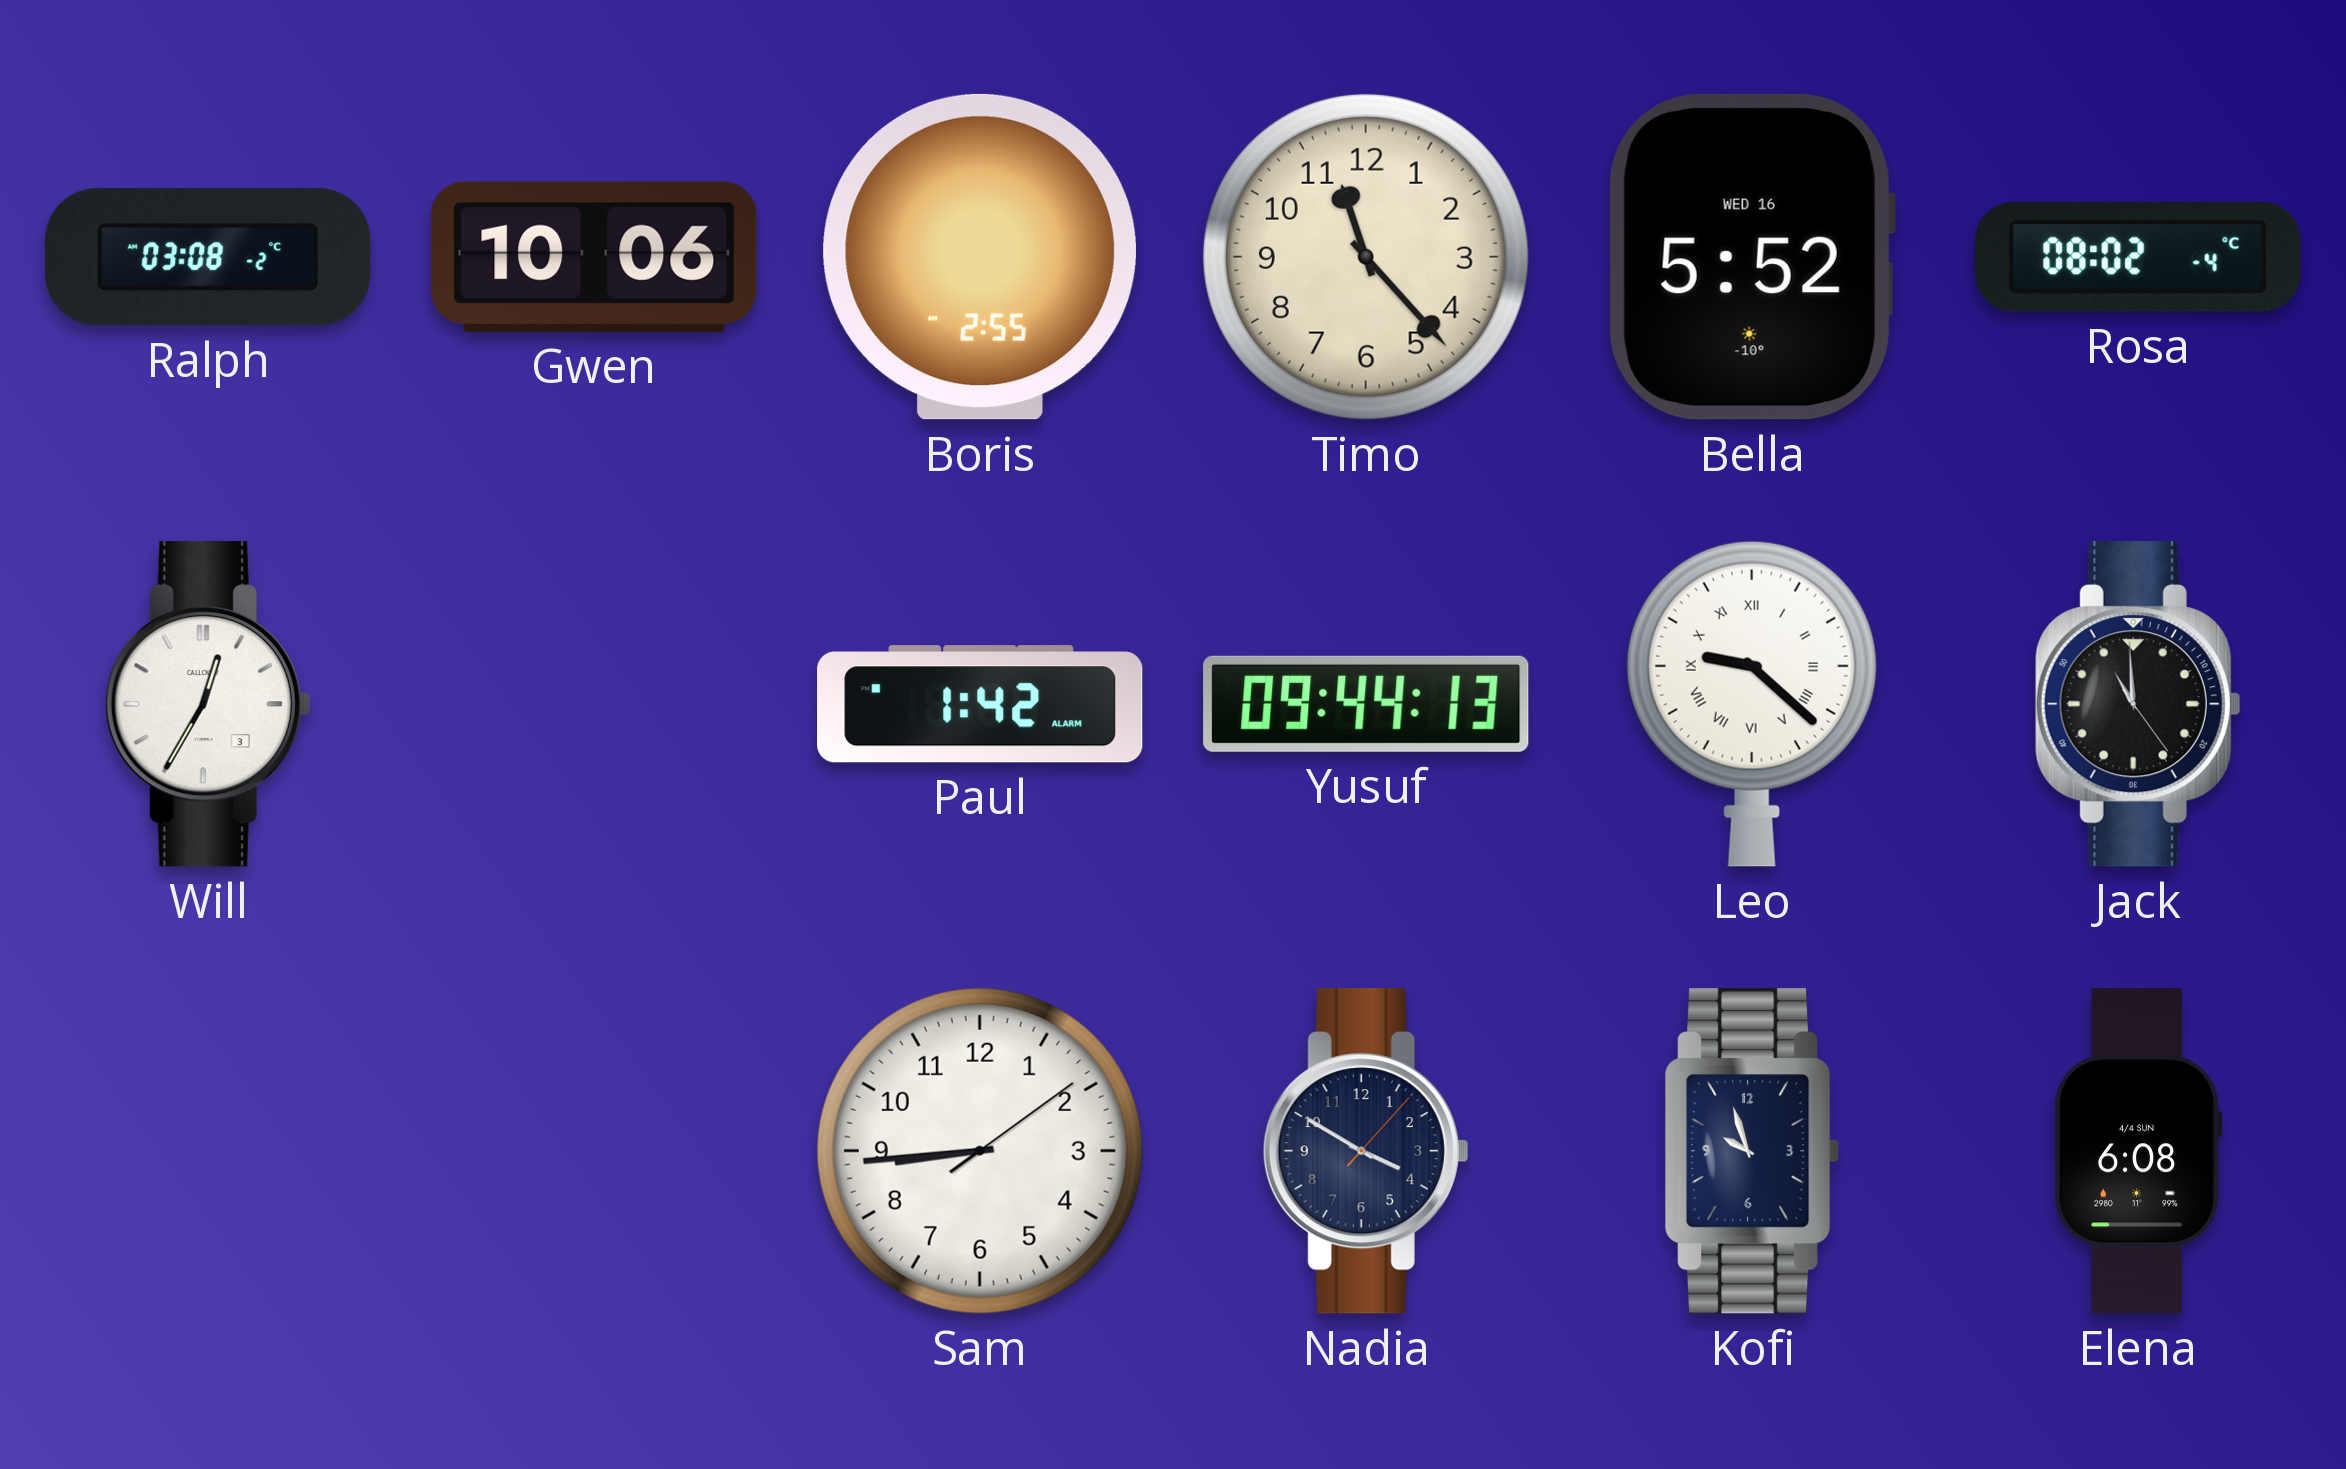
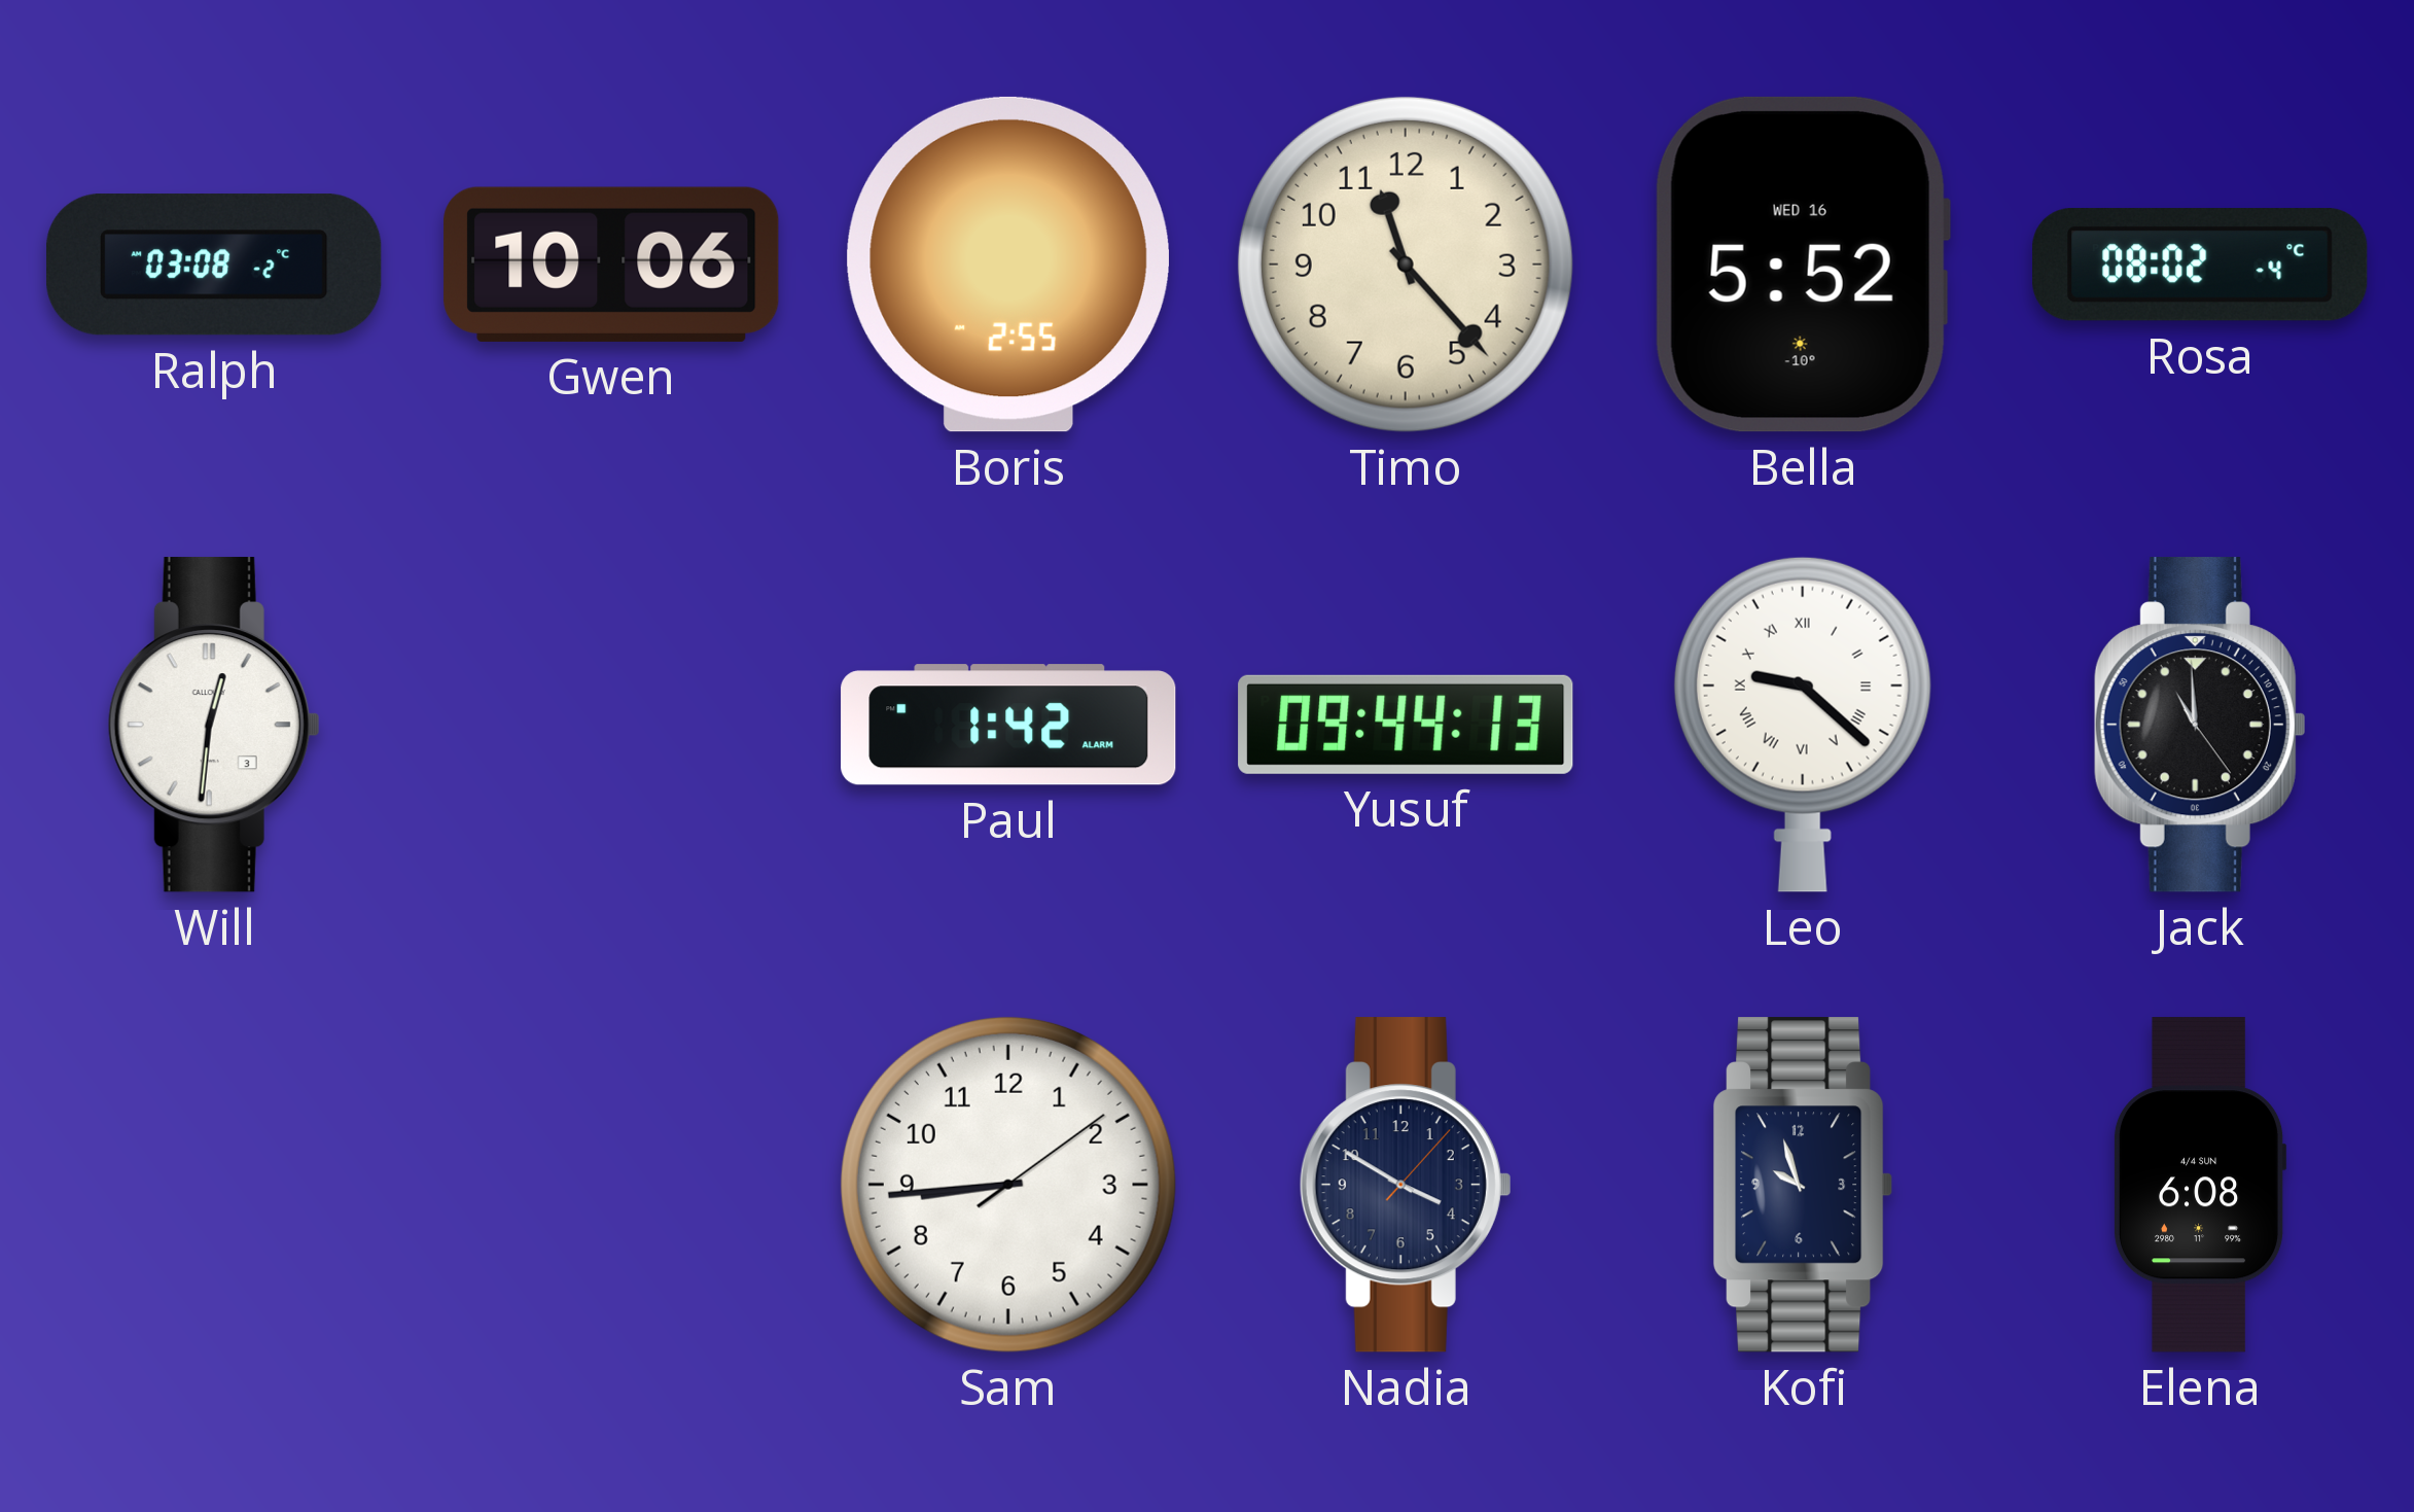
Will: 12:35 -> 12:31 (214, 725)
